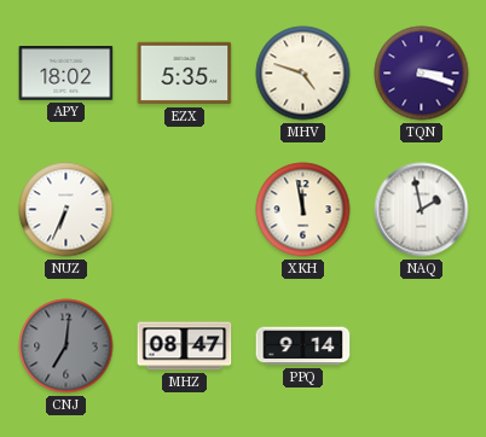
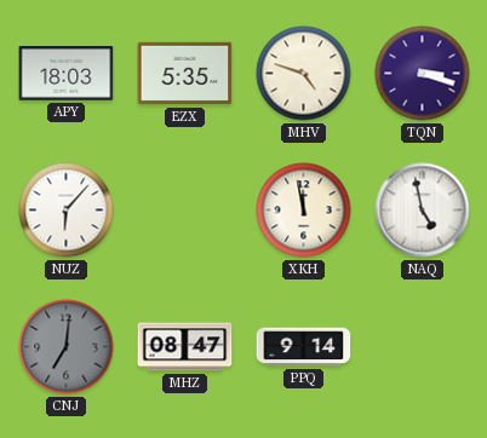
APY: 18:02 -> 18:03 (67, 74)
NUZ: 6:34 -> 6:07 (67, 211)
NAQ: 1:58 -> 4:58 (423, 211)
